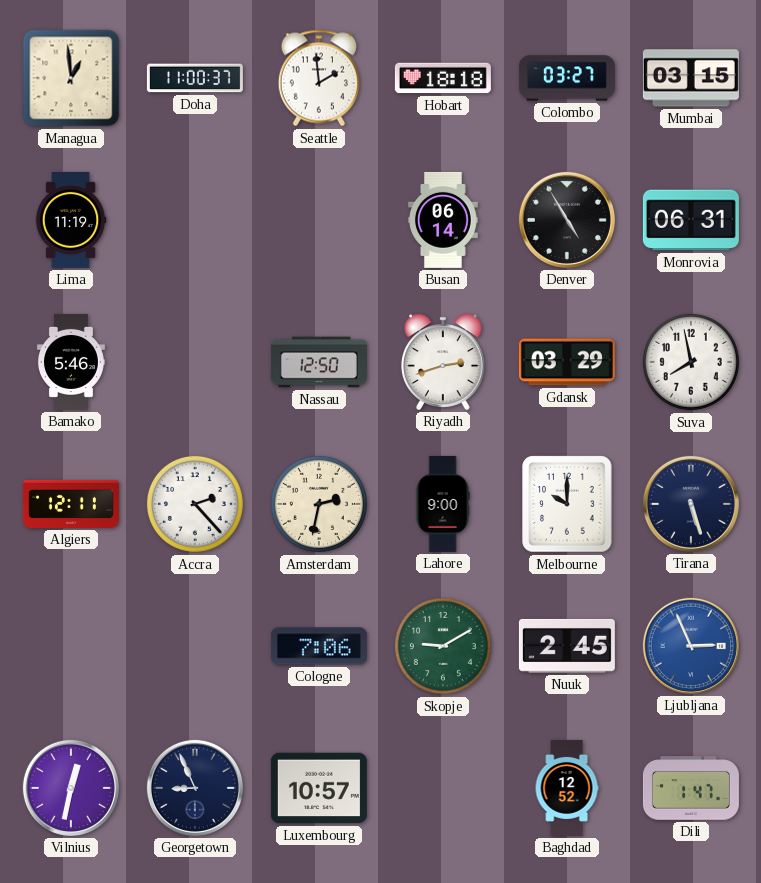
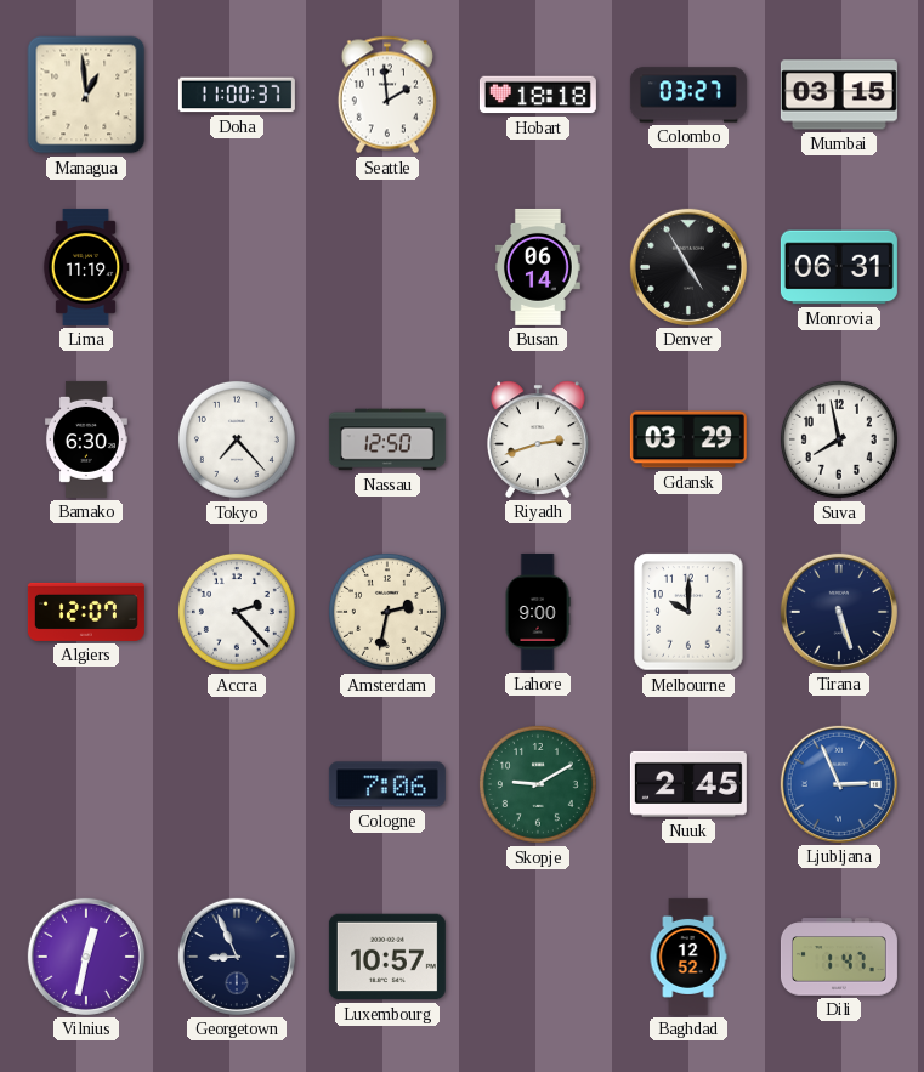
Bamako: 5:46 -> 6:30 (86, 439)
Tokyo: none -> 7:23 (237, 439)
Algiers: 12:11 -> 12:07 (86, 612)
